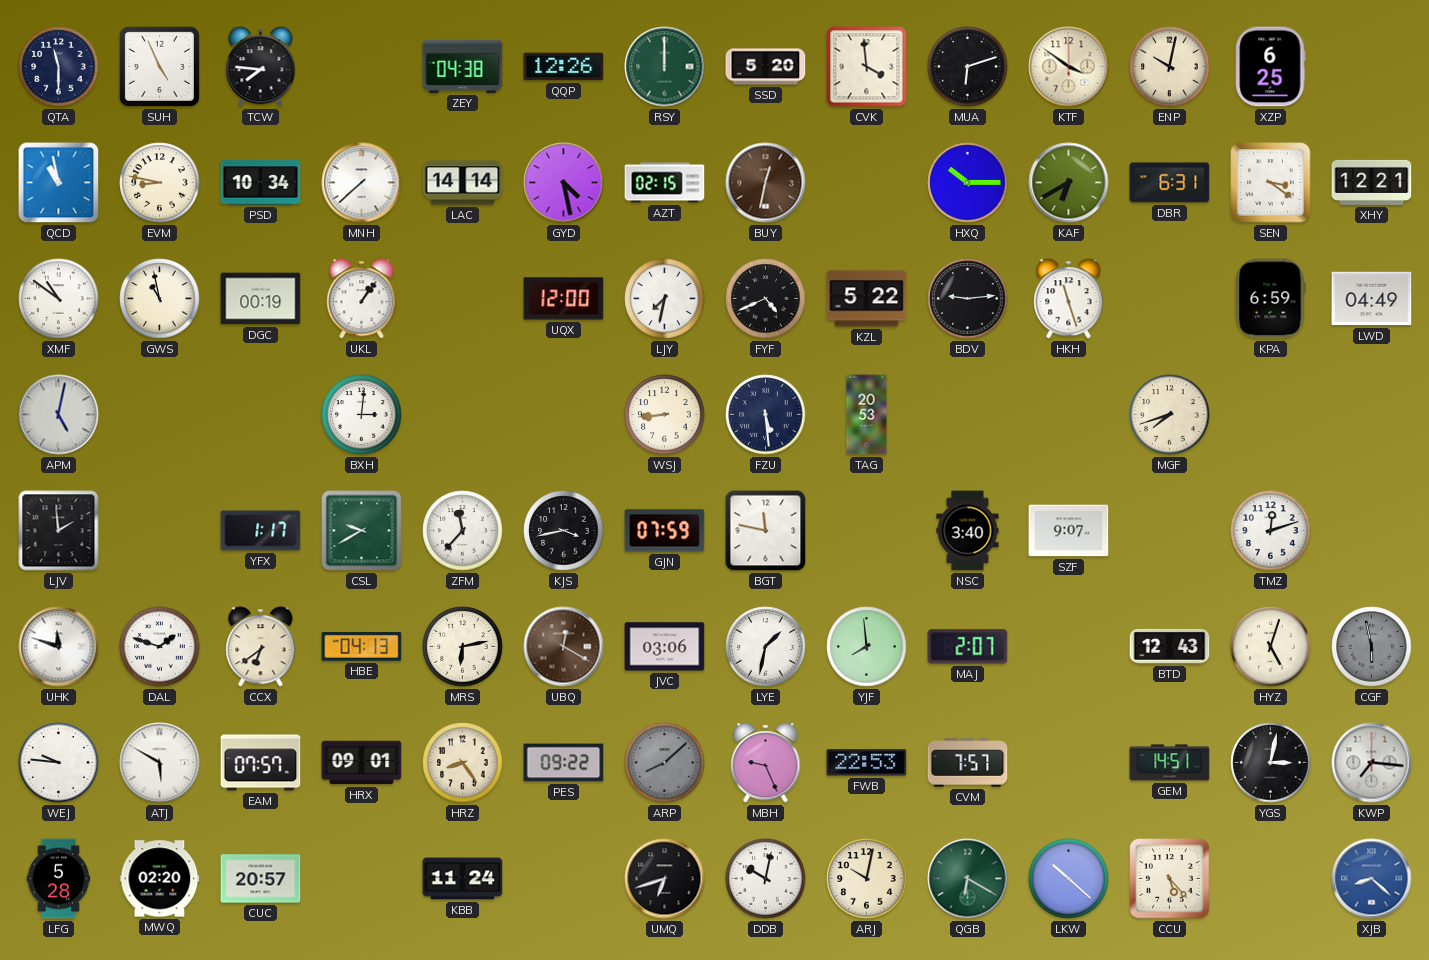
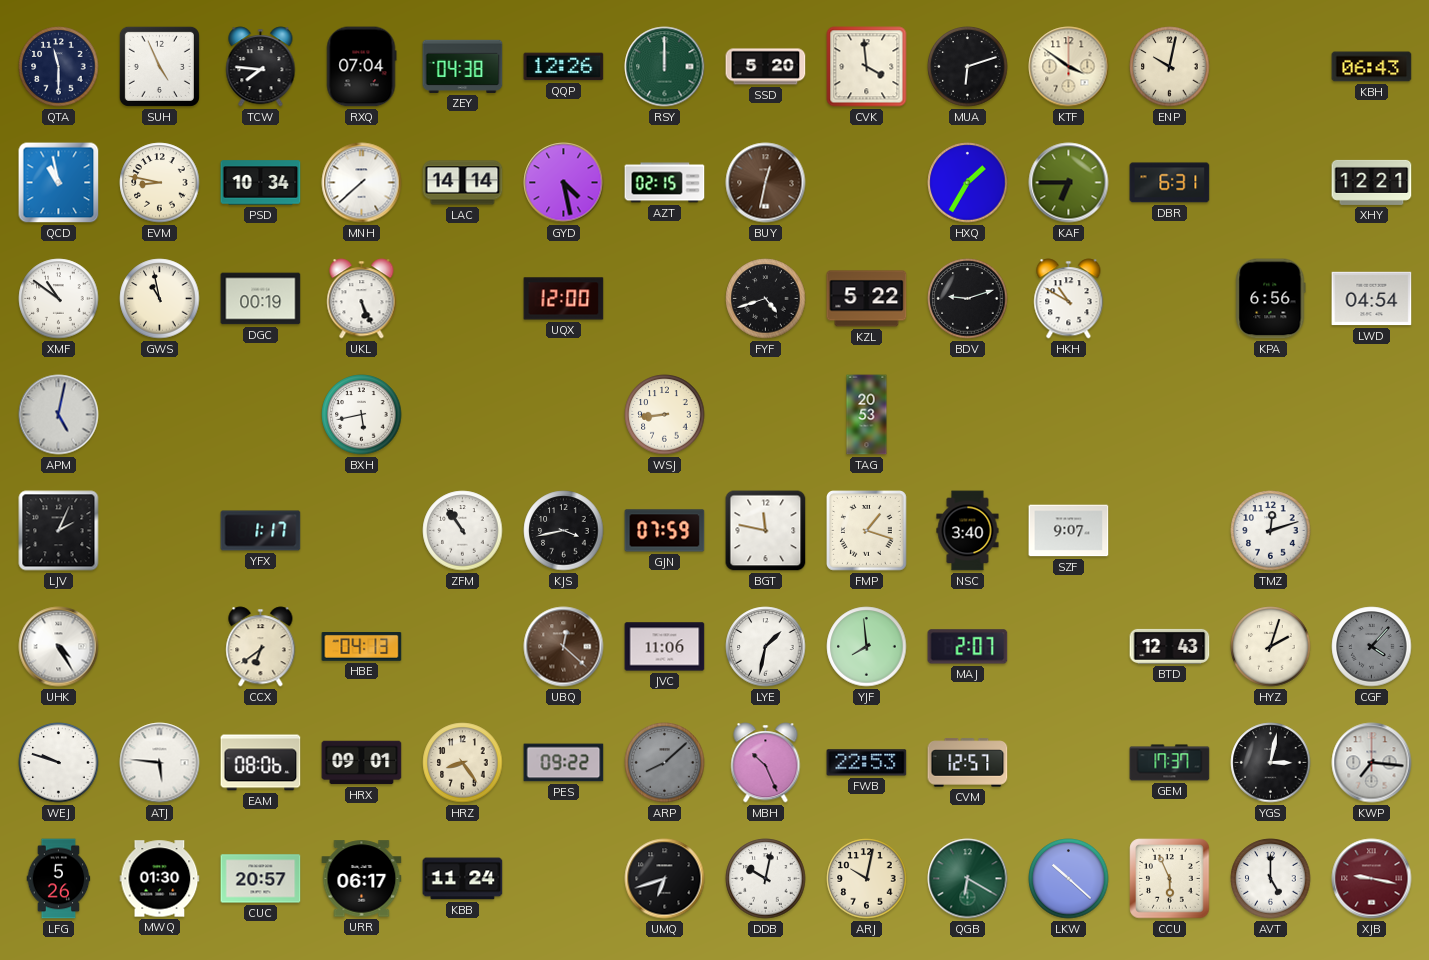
RXQ: none -> 07:04 (361, 67)
XZP: 6:25 -> none (1271, 67)
KBH: none -> 06:43 (1372, 67)
HXQ: 10:15 -> 1:35 (968, 183)
KAF: 6:40 -> 6:45 (1069, 183)
SEN: 3:21 -> none (1271, 183)
UKL: 1:06 -> 5:26 (362, 299)
LJY: 7:32 -> none (665, 299)
FYF: 4:41 -> 4:42 (766, 299)
BDV: 9:14 -> 9:12 (968, 299)
HKH: 11:27 -> 10:50 (1069, 299)
KPA: 6:59 -> 6:56 (1271, 299)
LWD: 04:49 -> 04:54 (1372, 299)
BXH: 3:01 -> 5:43 (362, 415)
FZU: 5:29 -> none (766, 415)
MGF: 7:42 -> none (1170, 415)
LJV: 1:59 -> 2:04 (59, 531)
CSL: 9:40 -> none (362, 531)
ZFM: 11:37 -> 10:54 (463, 531)
FMP: none -> 1:18 (867, 531)
UHK: 11:48 -> 4:25 (59, 647)
DAL: 1:48 -> none (160, 647)
MRS: 6:13 -> none (463, 647)
UBQ: 12:20 -> 12:22 (564, 647)
JVC: 03:06 -> 11:06 (665, 647)
HYZ: 5:03 -> 2:03 (1271, 647)
CGF: 5:58 -> 4:07 (1372, 647)
WEJ: 9:46 -> 9:48 (59, 763)
ATJ: 5:50 -> 5:46 (160, 763)
EAM: 07:57 -> 08:06 (261, 763)
MBH: 9:26 -> 10:26 (766, 763)
CVM: 7:57 -> 12:57 (968, 763)
GEM: 14:51 -> 17:37 (1170, 763)
LFG: 5:28 -> 5:26 (59, 879)
MWQ: 02:20 -> 01:30 (160, 879)
URR: none -> 06:17 (362, 879)
CCU: 5:23 -> 5:56 (1170, 879)
AVT: none -> 5:00 (1271, 879)
XJB: 8:22 -> 9:17 (1372, 879)
XJB dial: blue -> burgundy (1372, 879)
